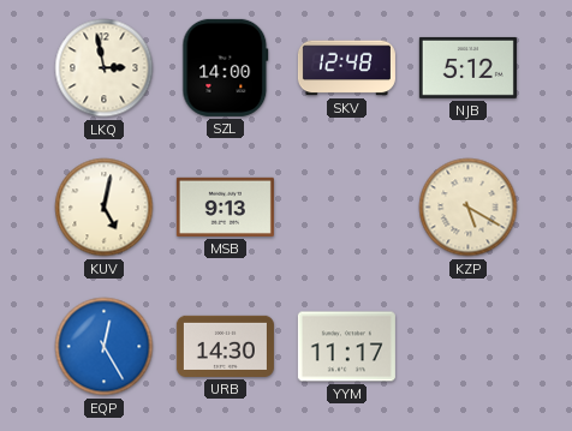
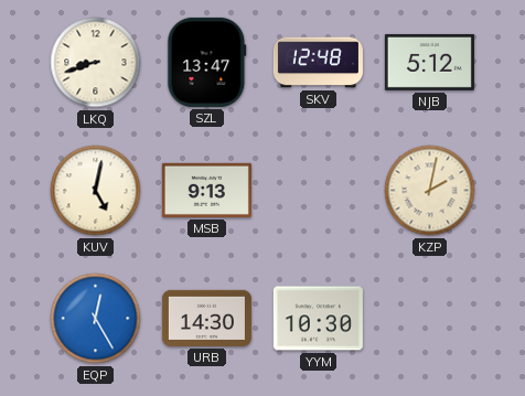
LKQ: 2:58 -> 8:42 (96, 63)
SZL: 14:00 -> 13:47 (207, 62)
KZP: 5:20 -> 2:02 (430, 191)
YYM: 11:17 -> 10:30 (318, 319)
